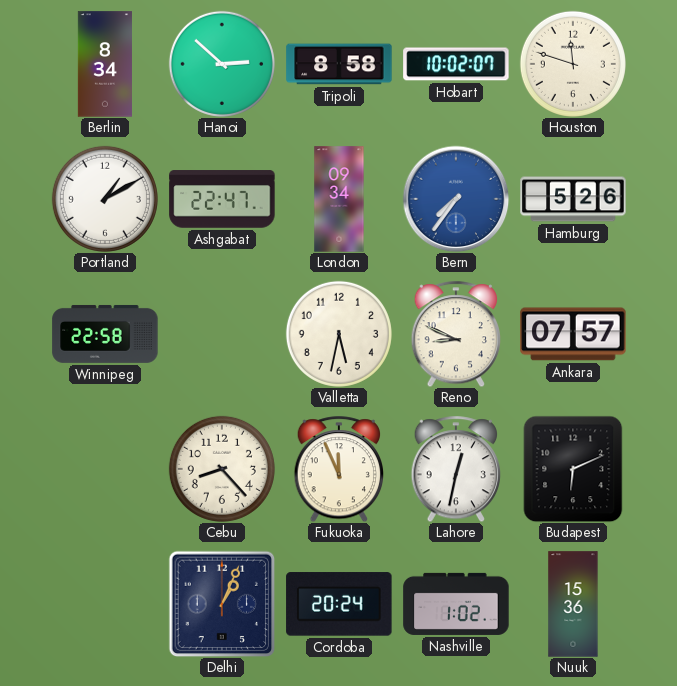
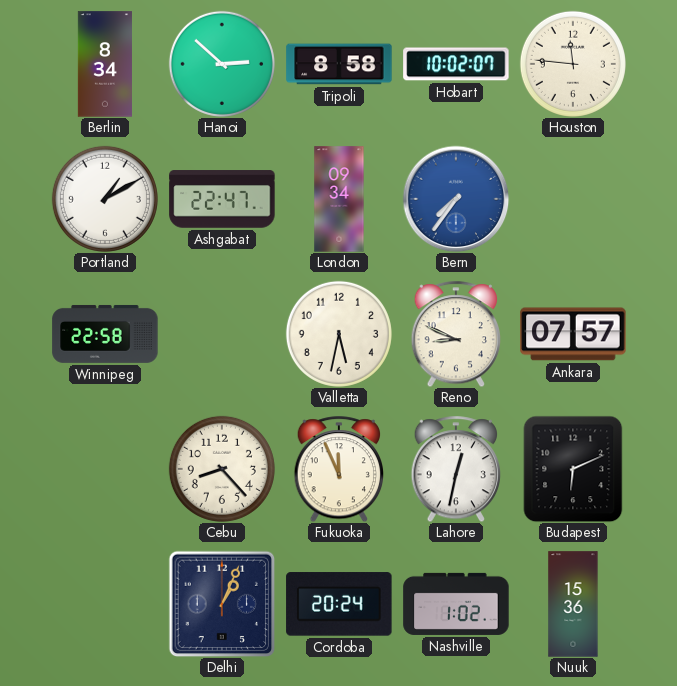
Houston: 11:48 -> 11:46 (573, 64)
Hamburg: 5:26 -> none (573, 199)
